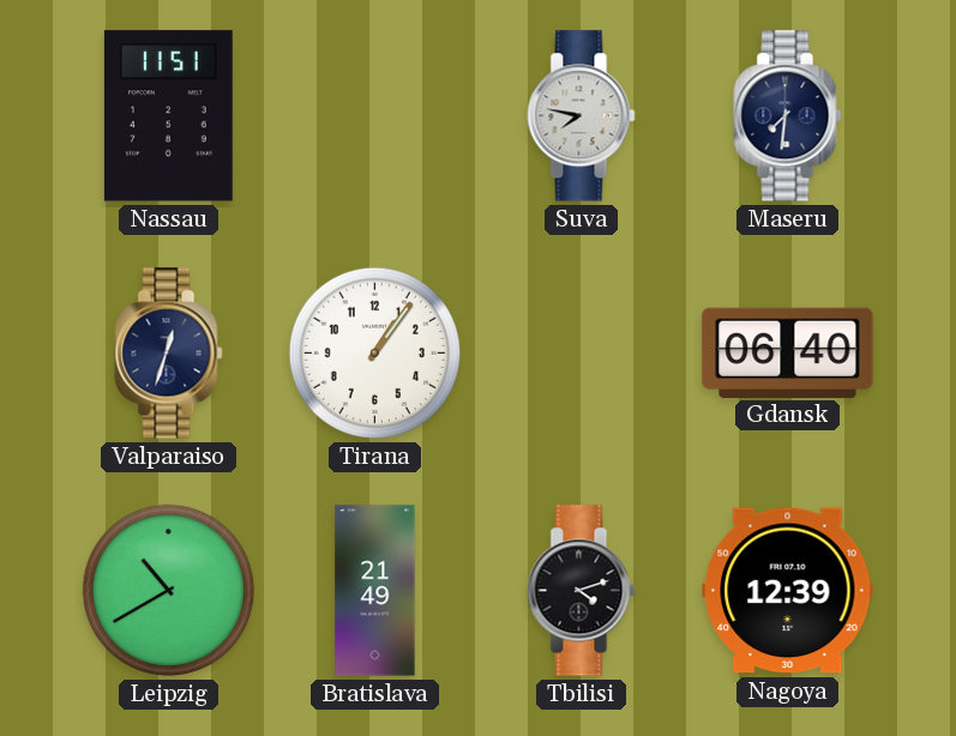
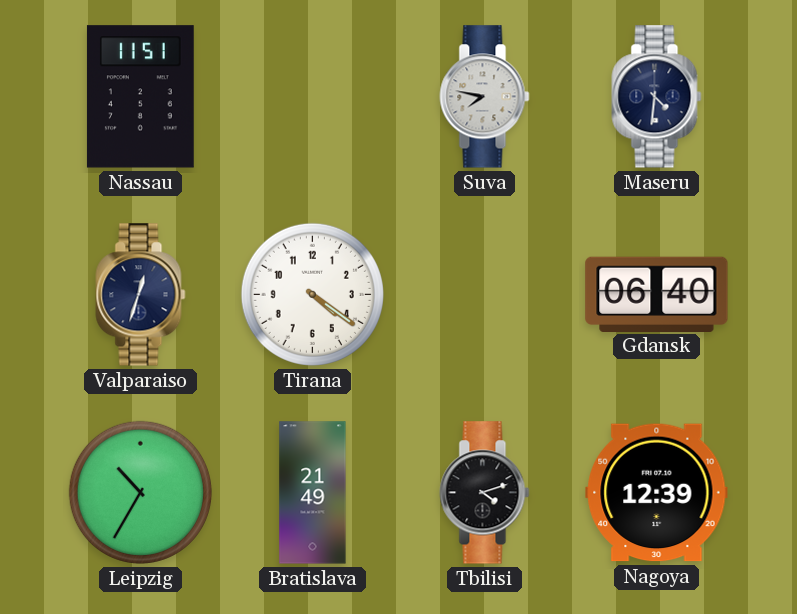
Maseru: 7:31 -> 4:31 (657, 97)
Tirana: 1:06 -> 4:21 (312, 294)
Leipzig: 10:40 -> 10:35 (140, 492)
